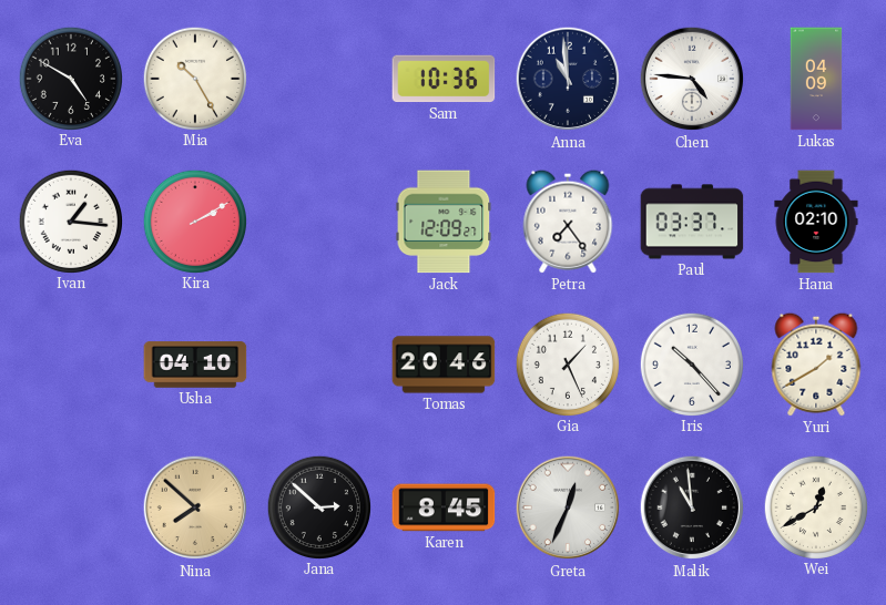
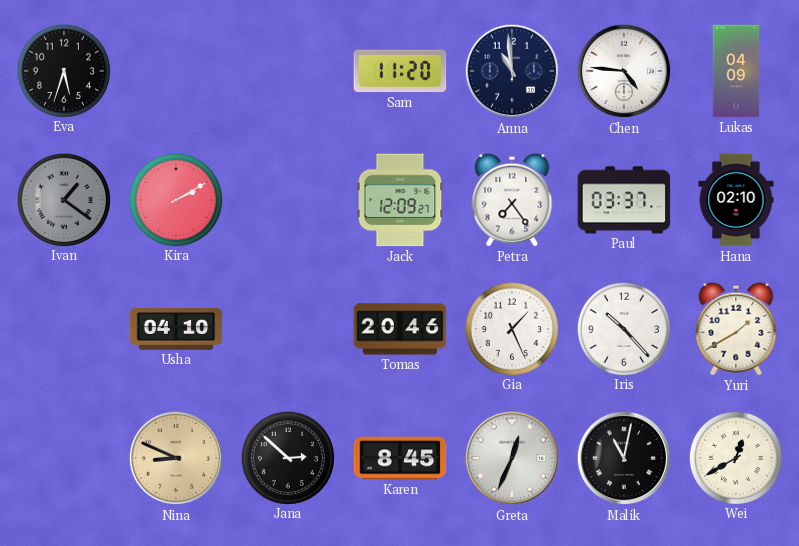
Eva: 4:50 -> 5:33 (63, 70)
Mia: 10:25 -> none (194, 78)
Sam: 10:36 -> 11:20 (400, 71)
Ivan: 1:16 -> 1:21 (63, 199)
Ivan dial: white -> grey (63, 199)
Nina: 7:52 -> 8:49 (176, 458)
Malik: 10:59 -> 11:02 (624, 458)
